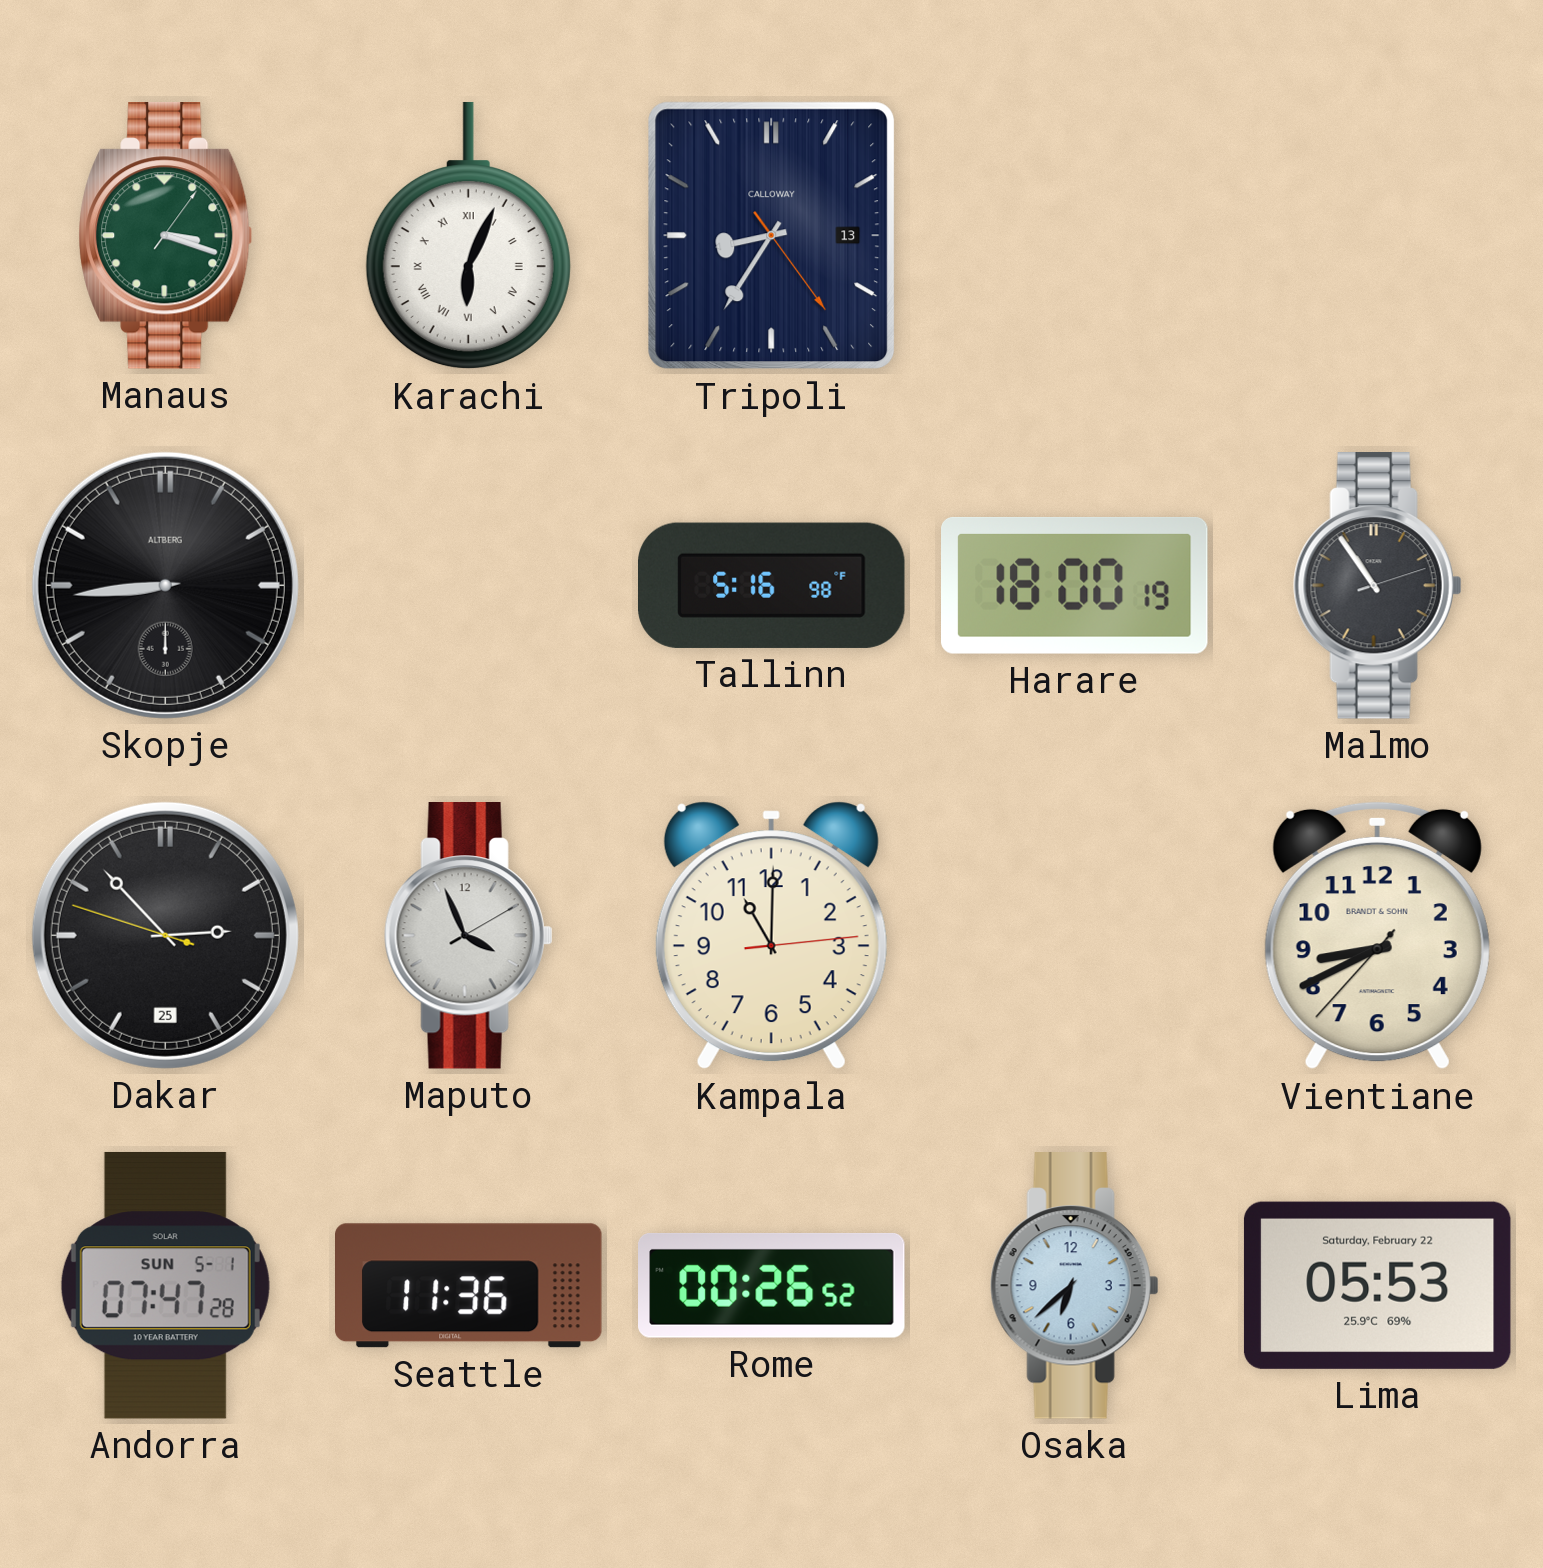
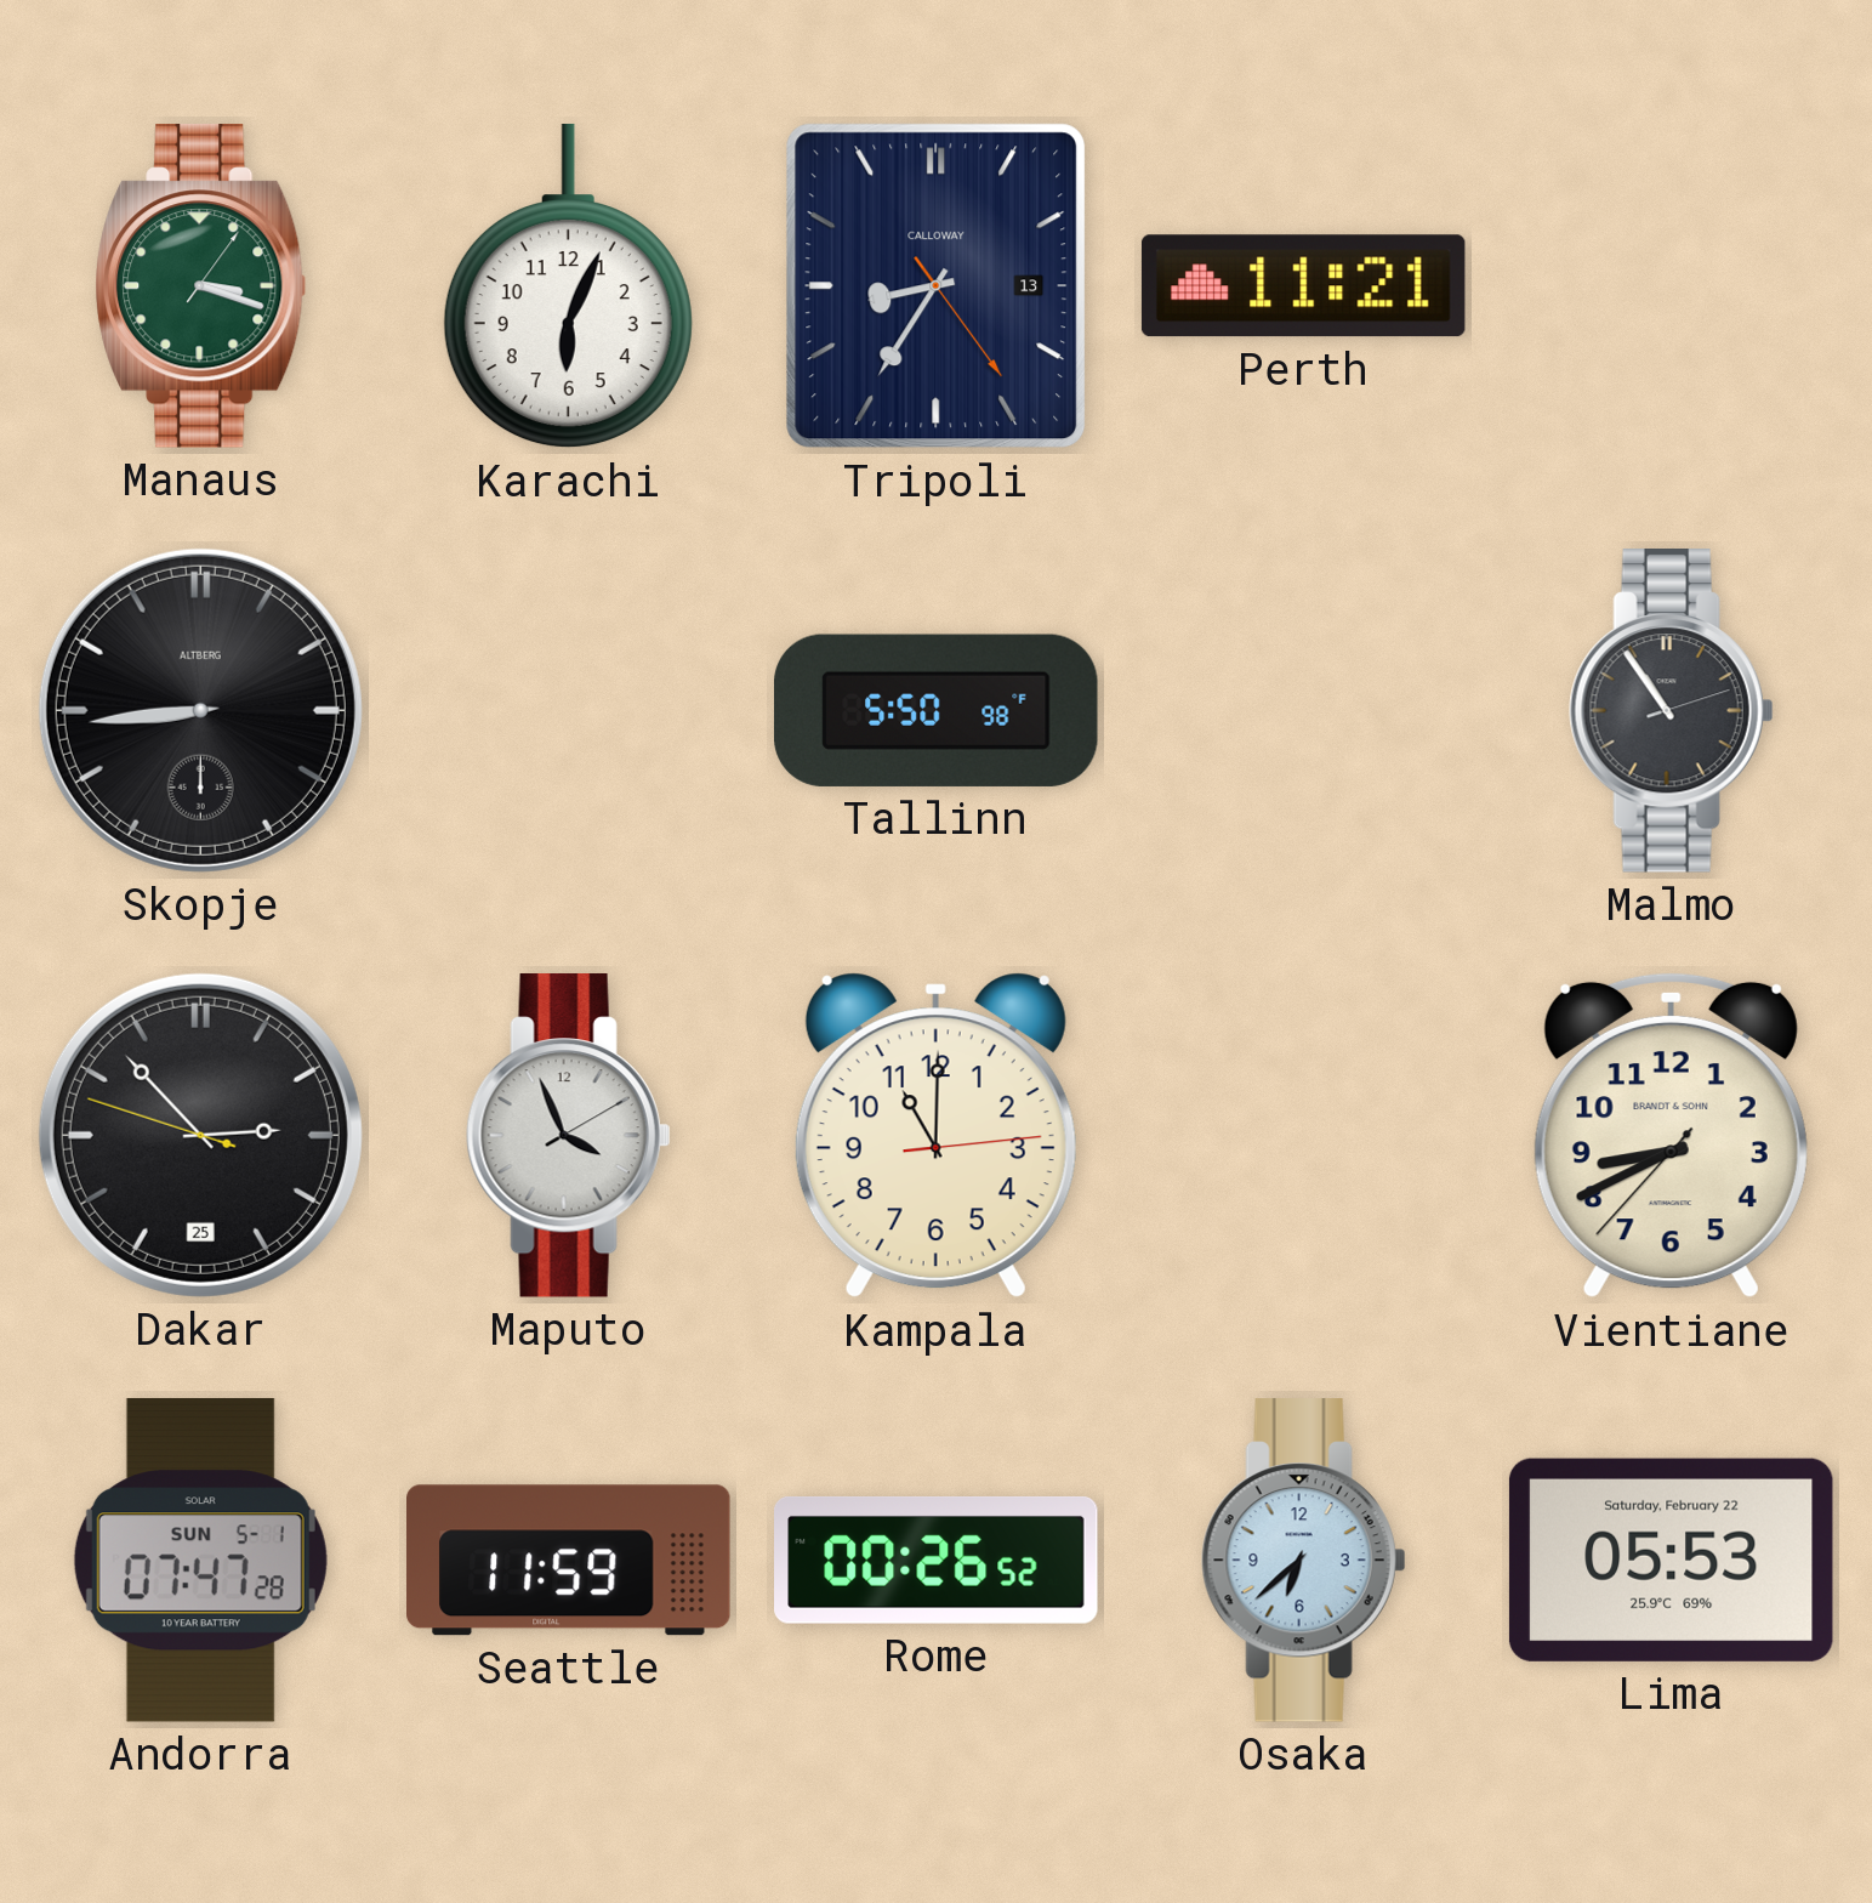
Karachi numerals: Roman -> Arabic (568, 286)
Perth: none -> 11:21 (1303, 286)
Tallinn: 5:16 -> 5:50 (937, 710)
Harare: 18:00 -> none (1075, 585)
Seattle: 11:36 -> 11:59 (569, 1561)
